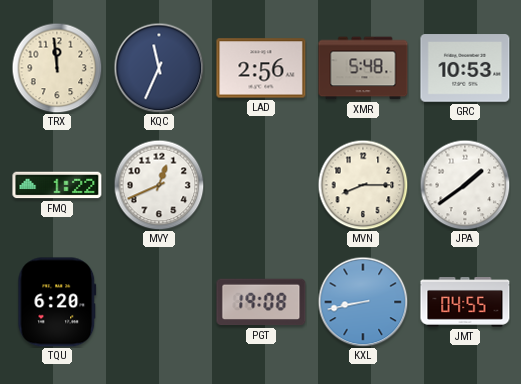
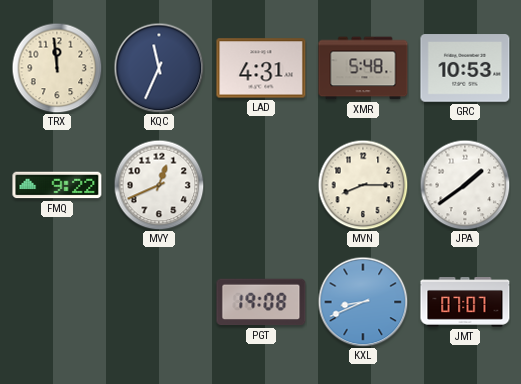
LAD: 2:56 -> 4:31 (261, 68)
FMQ: 1:22 -> 9:22 (57, 185)
TQU: 6:20 -> none (57, 302)
KXL: 8:43 -> 8:41 (363, 302)
JMT: 04:55 -> 07:07 (465, 303)
